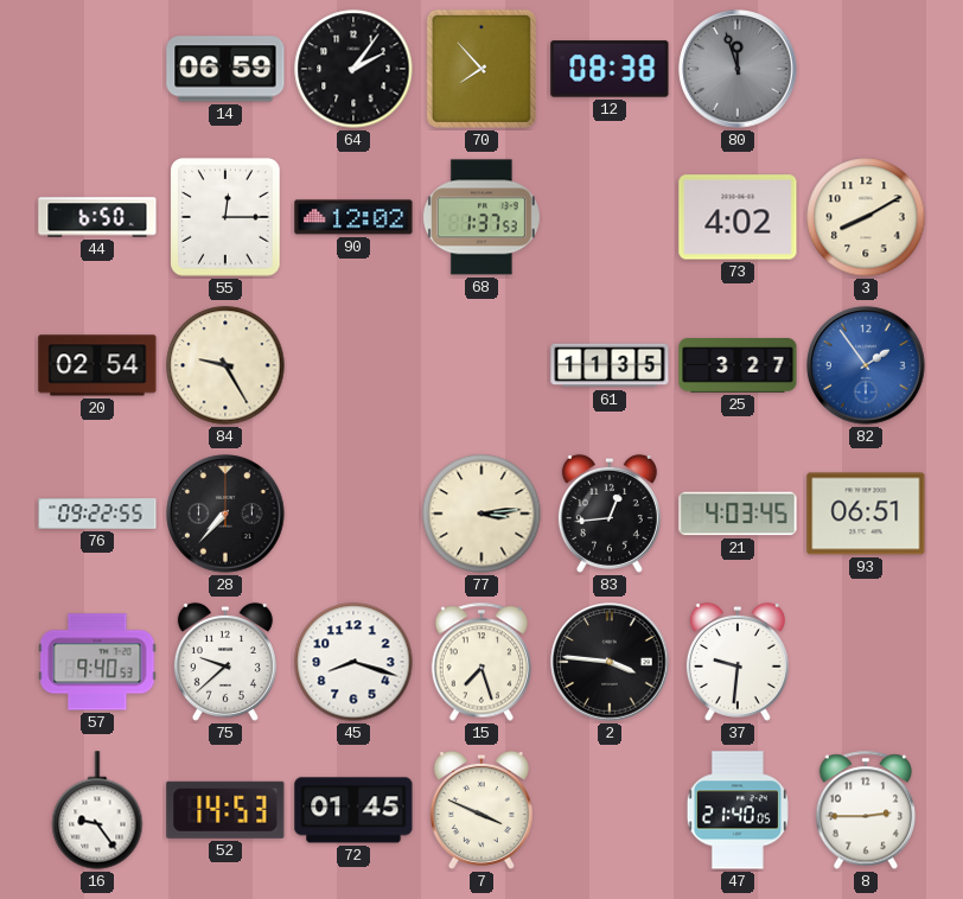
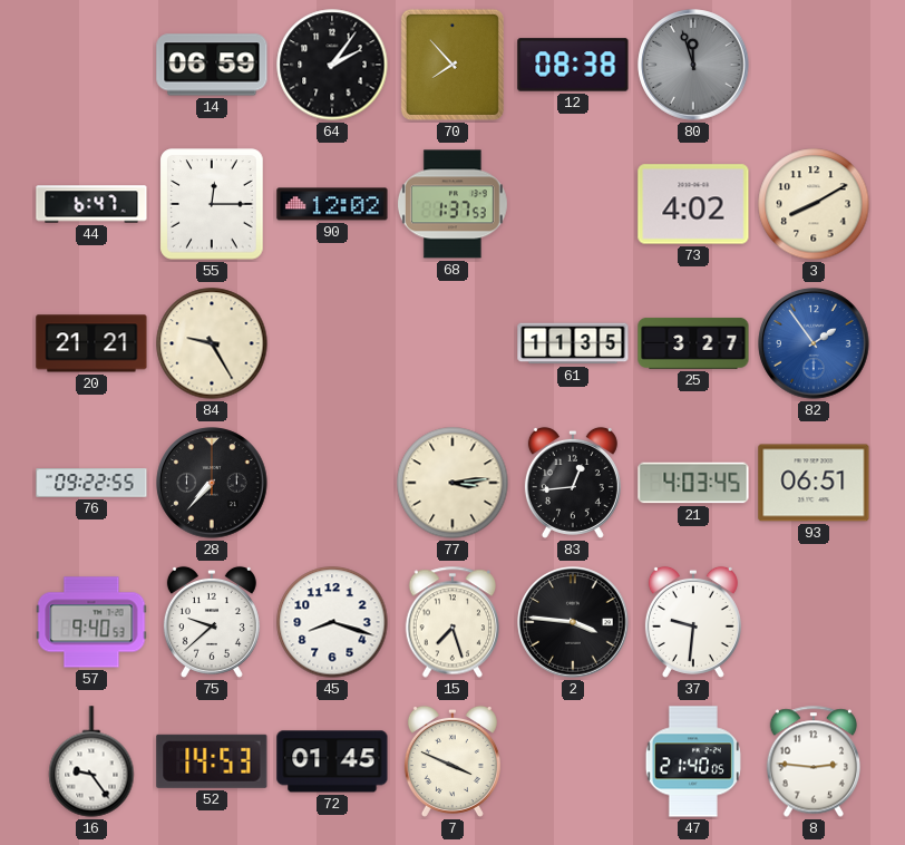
44: 6:50 -> 6:47 (91, 204)
20: 02:54 -> 21:21 (91, 343)
8: 2:45 -> 2:46 (814, 761)
